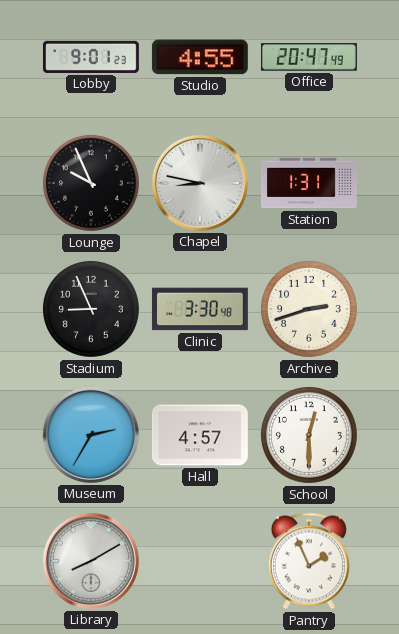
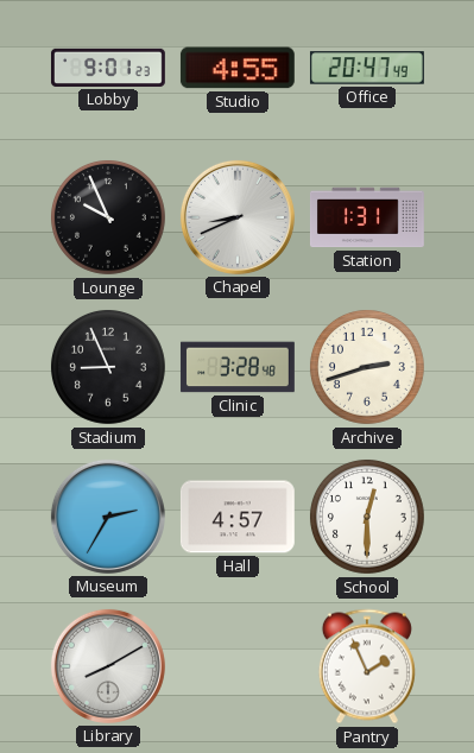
Chapel: 8:47 -> 8:41 (238, 217)
Clinic: 3:30 -> 3:28 (238, 367)
